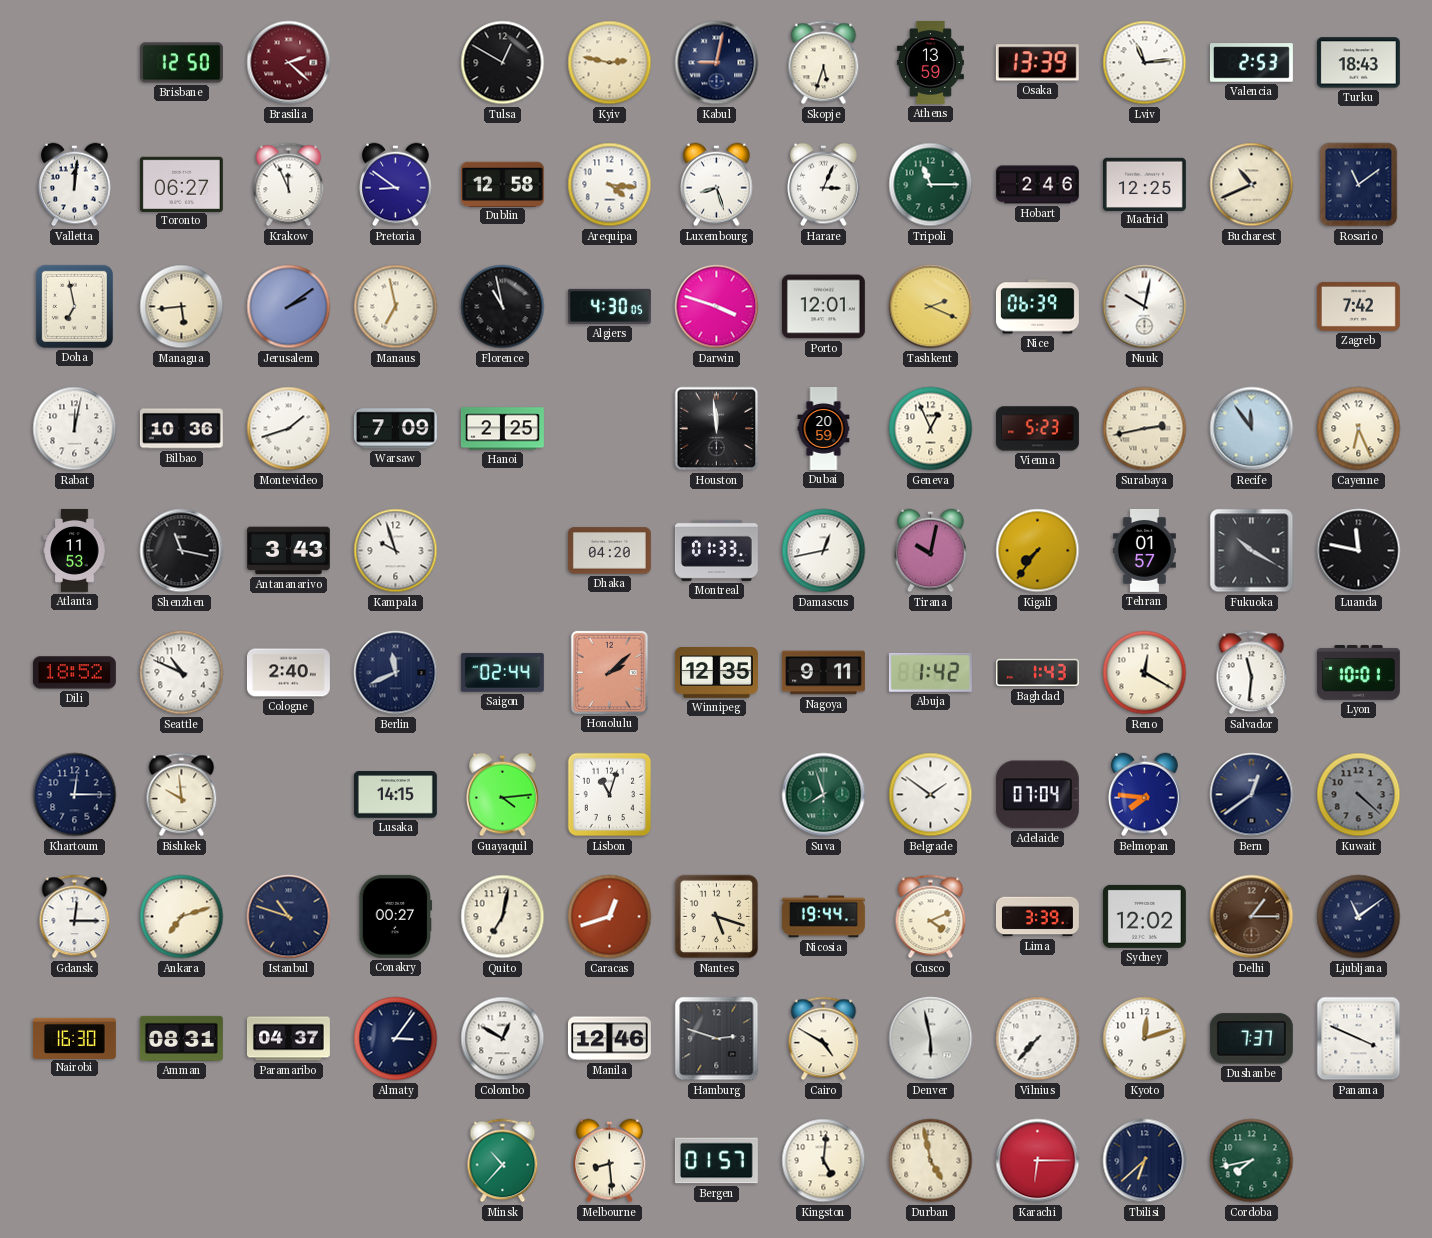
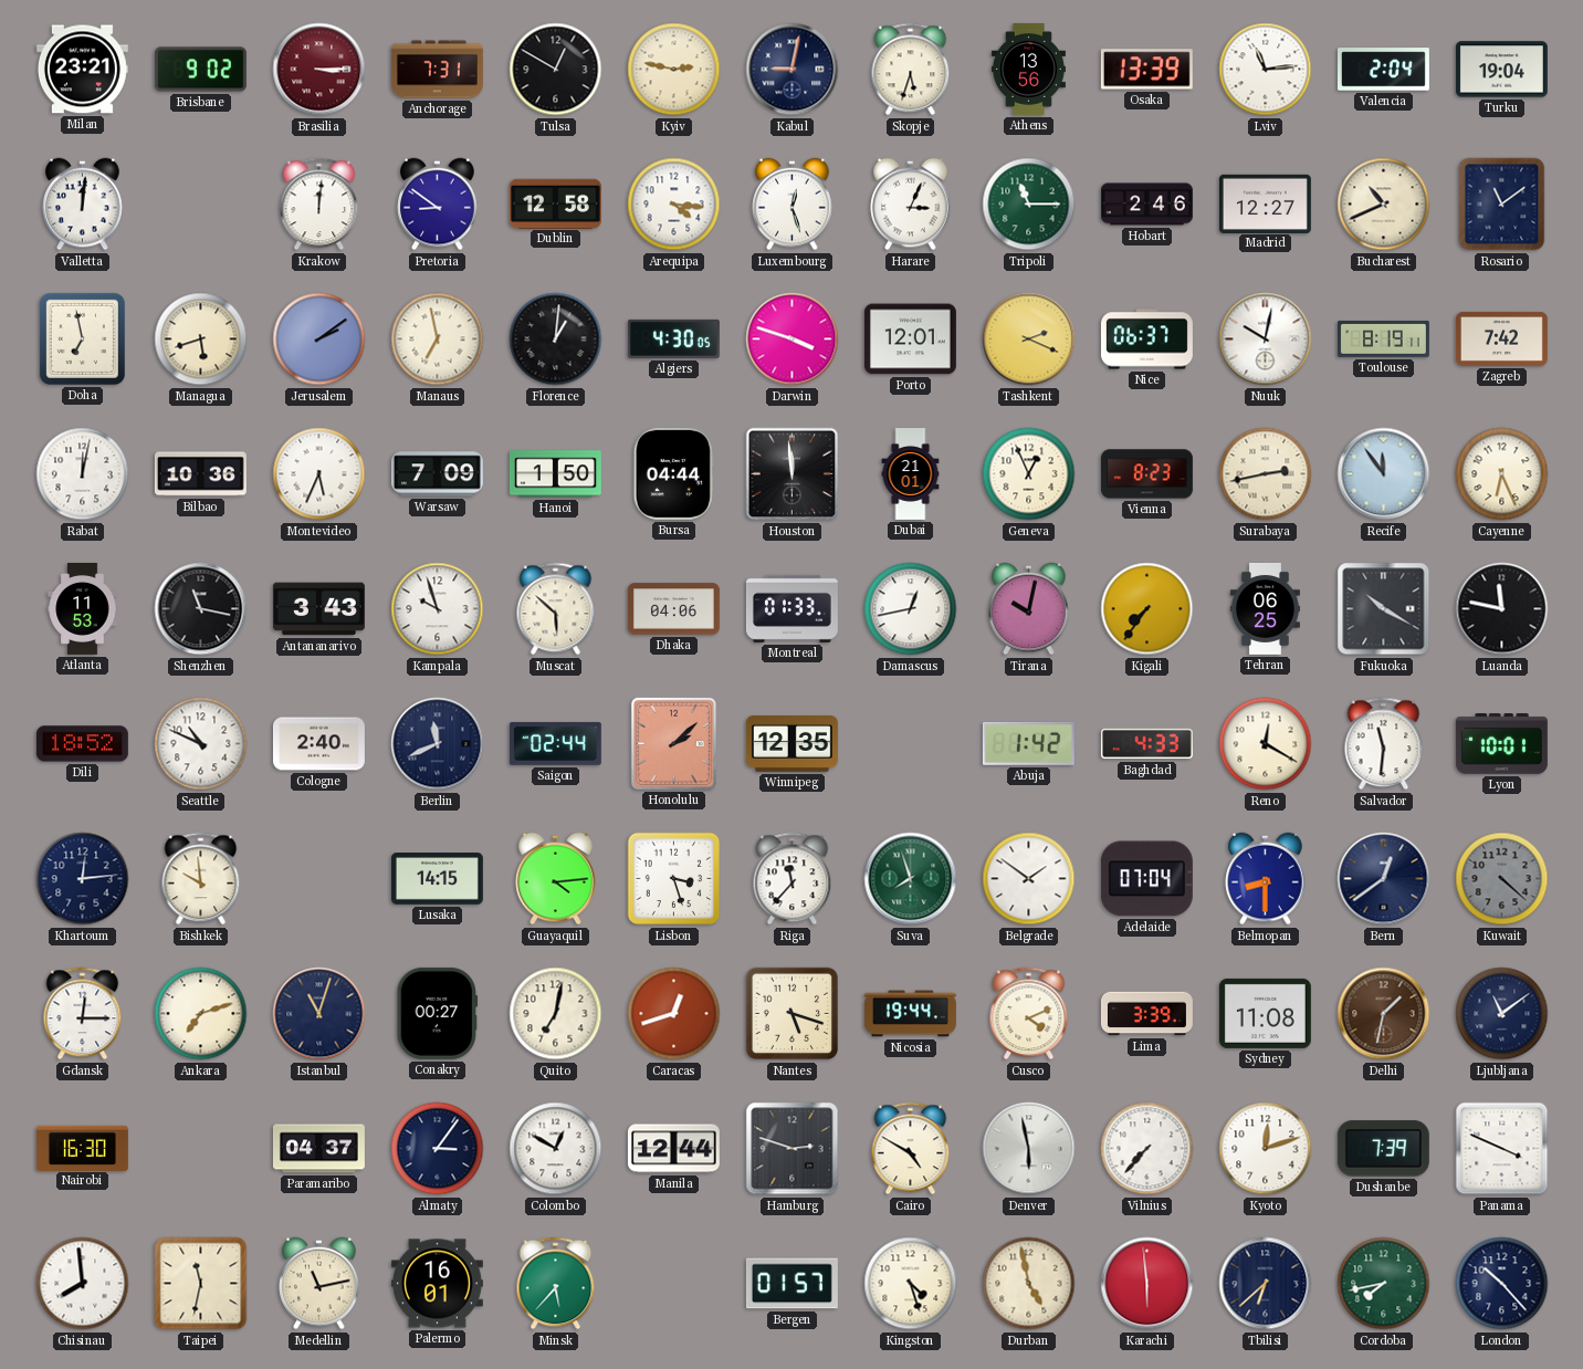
Milan: none -> 23:21 (82, 70)
Brisbane: 12:50 -> 9:02 (200, 70)
Brasilia: 2:22 -> 3:15 (319, 70)
Anchorage: none -> 7:31 (437, 70)
Athens: 13:59 -> 13:56 (1028, 69)
Valencia: 2:53 -> 2:04 (1383, 70)
Turku: 18:43 -> 19:04 (1501, 70)
Toronto: 06:27 -> none (181, 184)
Krakow: 11:56 -> 12:01 (319, 205)
Luxembourg: 8:27 -> 12:27 (793, 205)
Madrid: 12:25 -> 12:27 (1265, 203)
Managua: 5:44 -> 5:42 (201, 339)
Florence: 10:58 -> 1:01 (556, 339)
Nice: 06:39 -> 06:37 (1146, 339)
Toulouse: none -> 8:19 (1383, 339)
Montevideo: 1:42 -> 5:34 (319, 474)
Hanoi: 2:25 -> 1:50 (555, 474)
Bursa: none -> 04:44 (673, 473)
Dubai: 20:59 -> 21:01 (911, 474)
Vienna: 5:23 -> 8:23 (1146, 474)
Muscat: none -> 5:52 (556, 609)
Dhaka: 04:20 -> 04:06 (673, 609)
Tehran: 01:57 -> 06:25 (1265, 608)
Nagoya: 9:11 -> none (823, 673)
Baghdad: 1:43 -> 4:33 (1146, 744)
Khartoum: 12:15 -> 12:14 (83, 879)
Lisbon: 11:03 -> 3:27 (674, 879)
Riga: none -> 11:37 (793, 879)
Belmopan: 7:46 -> 8:30 (1266, 879)
Istanbul: 10:48 -> 11:03 (319, 1014)
Sydney: 12:02 -> 11:08 (1265, 1013)
Delhi: 1:15 -> 1:32 (1384, 1014)
Amman: 08:31 -> none (181, 1038)
Manila: 12:46 -> 12:44 (673, 1149)
Dushanbe: 7:37 -> 7:39 (1383, 1149)
Chisinau: none -> 7:59 (83, 1284)
Taipei: none -> 11:32 (201, 1284)
Medellin: none -> 11:13 (319, 1284)
Palermo: none -> 16:01 (437, 1284)
Minsk: 10:37 -> 5:37 (556, 1284)
Melbourne: 8:29 -> none (610, 1161)
Kingston: 5:01 -> 4:27 (911, 1284)
Karachi: 6:15 -> 5:59 (1147, 1284)
London: none -> 10:23 (1502, 1284)
